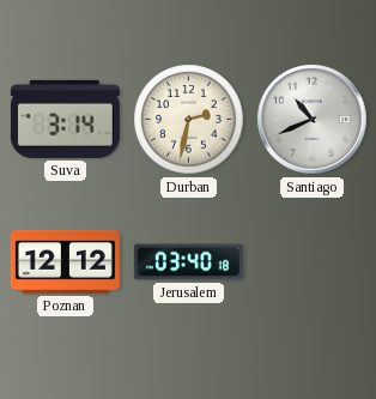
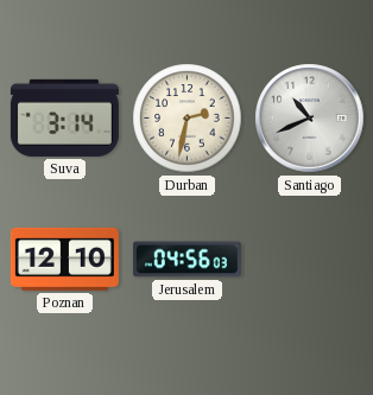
Poznan: 12:12 -> 12:10 (64, 259)
Jerusalem: 03:40 -> 04:56 (186, 260)
